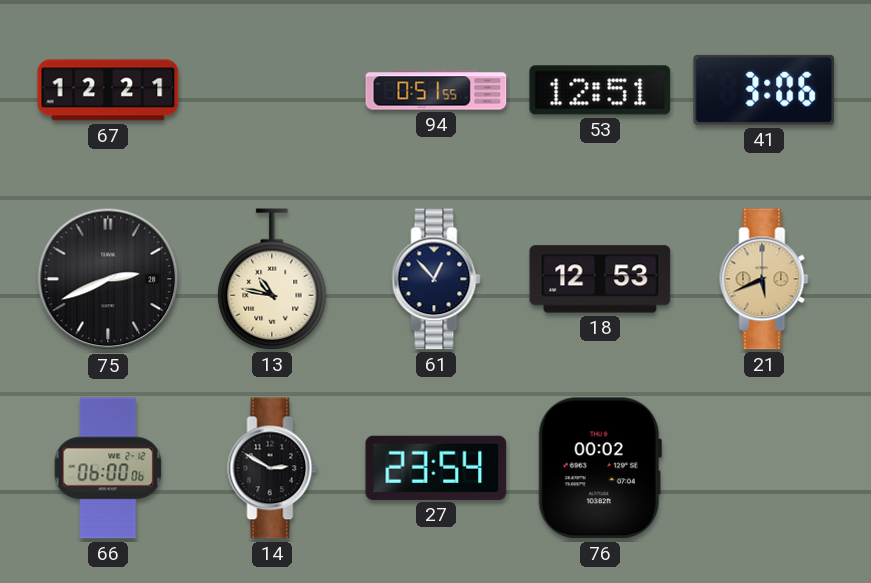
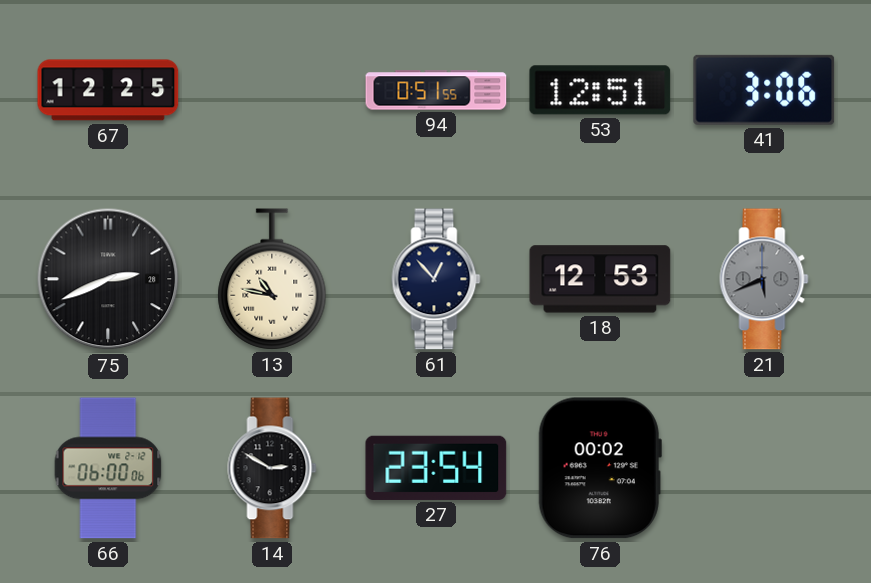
67: 12:21 -> 12:25 (108, 90)
21 dial: champagne -> grey (764, 279)
